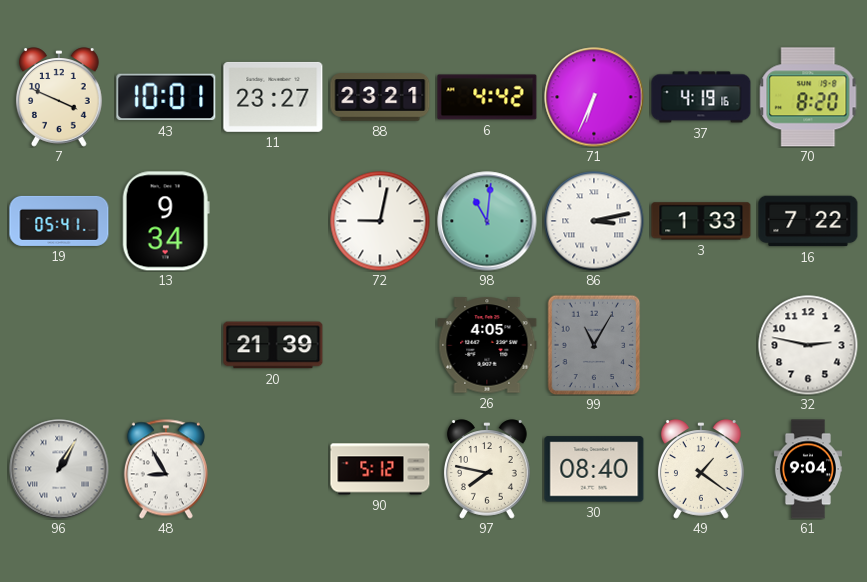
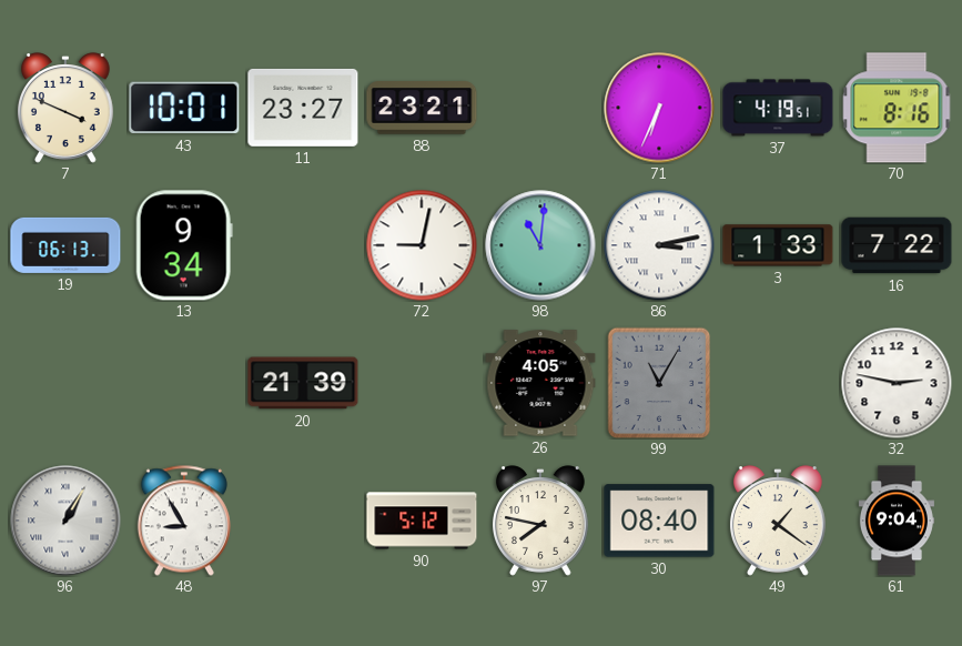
6: 4:42 -> none (487, 97)
37: 4:19:16 -> 4:19:51 (778, 108)
70: 8:20 -> 8:16 (897, 108)
19: 05:41 -> 06:13 (65, 245)
